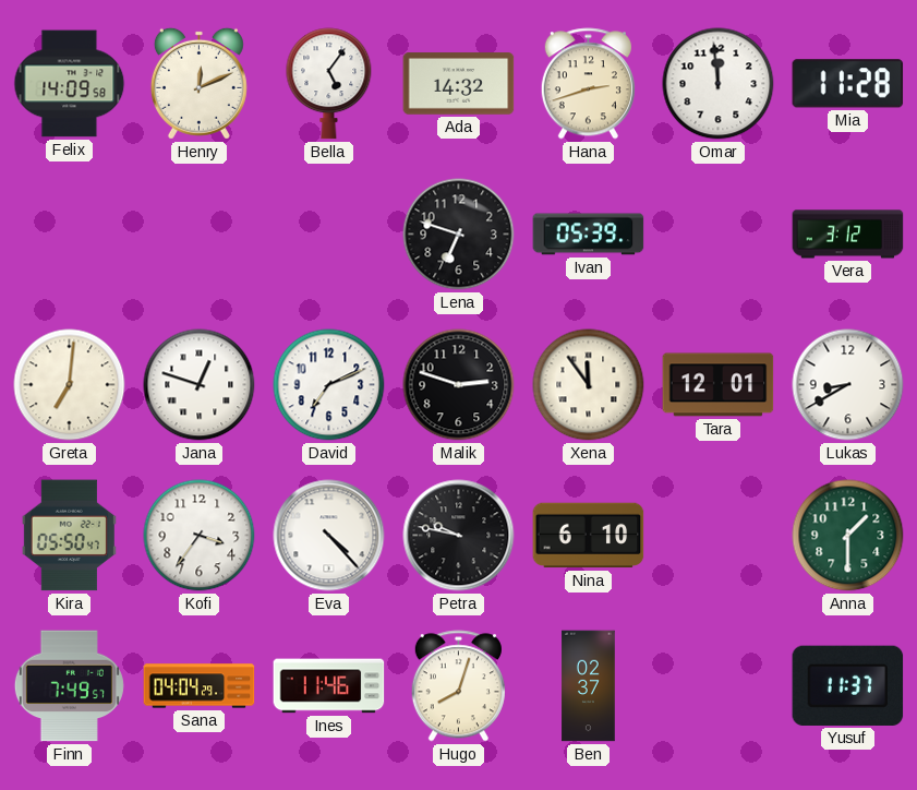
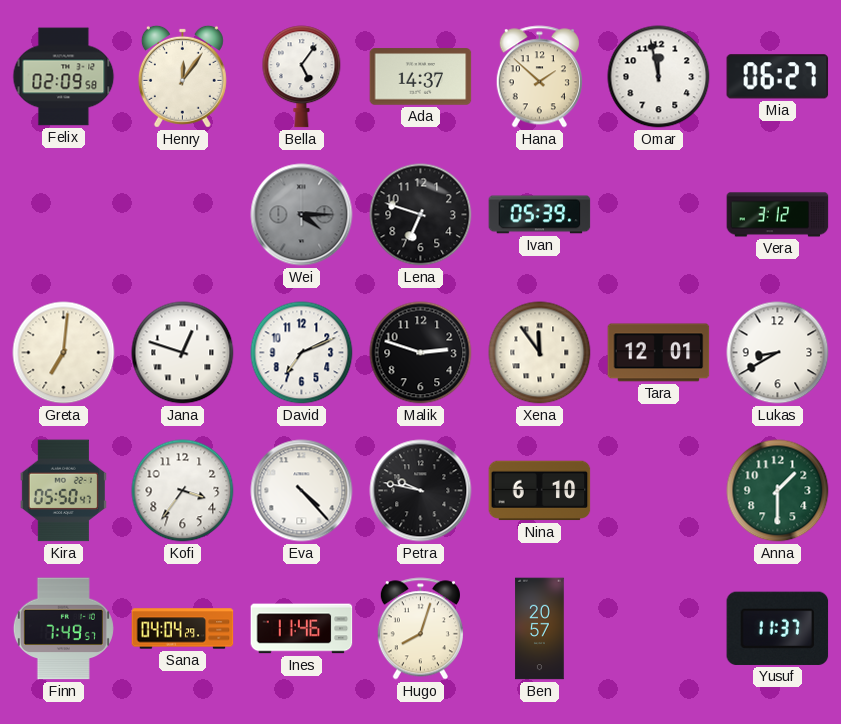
Felix: 14:09 -> 02:09 (64, 77)
Henry: 12:11 -> 12:06 (182, 76)
Ada: 14:32 -> 14:37 (421, 77)
Hana: 2:42 -> 1:52 (539, 77)
Omar: 11:59 -> 11:58 (659, 77)
Mia: 11:28 -> 06:27 (778, 77)
Wei: none -> 4:15 (302, 215)
Ben: 02:37 -> 20:57 (540, 629)
